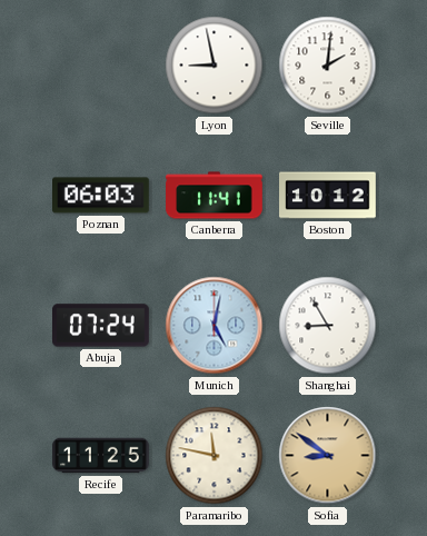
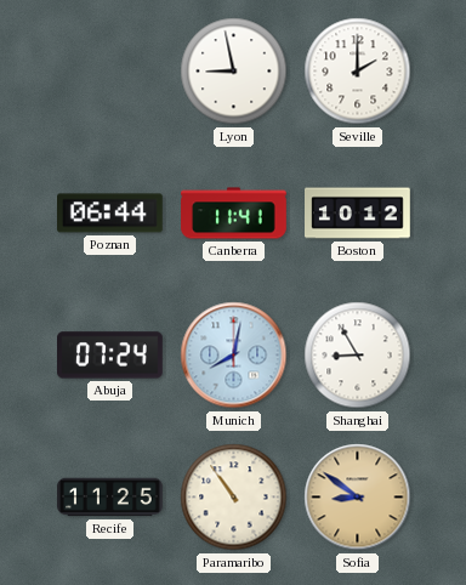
Seville: 2:01 -> 2:00 (358, 72)
Poznan: 06:03 -> 06:44 (110, 214)
Munich: 5:02 -> 8:02 (234, 356)
Paramaribo: 11:47 -> 10:54 (234, 498)
